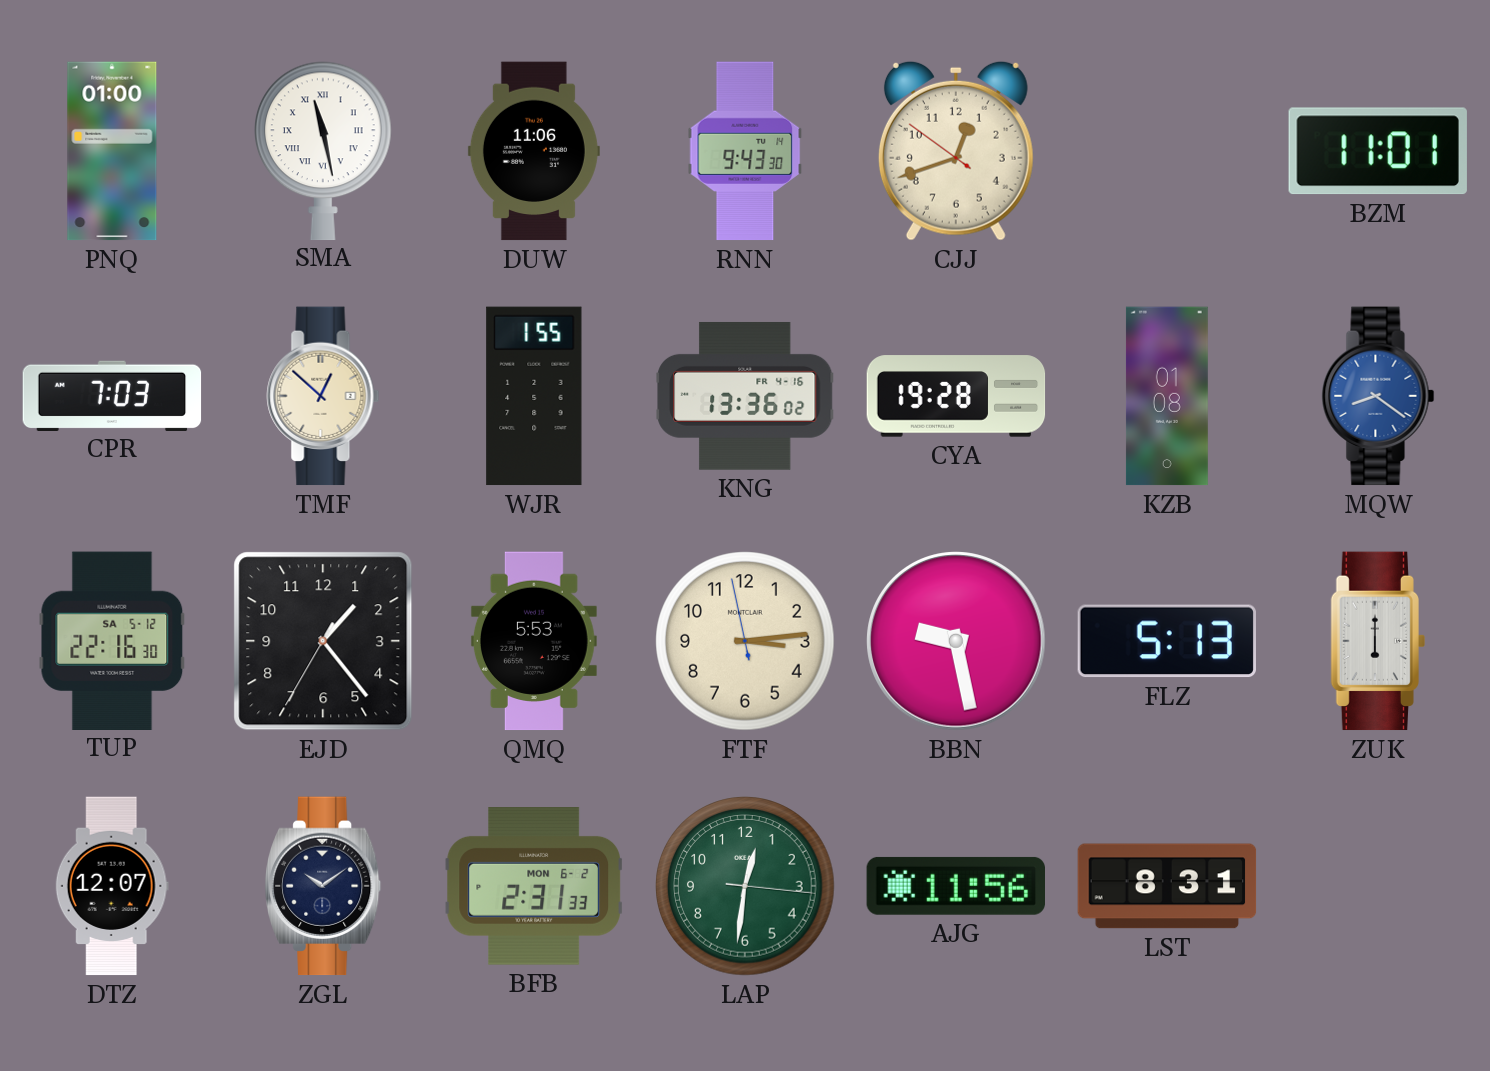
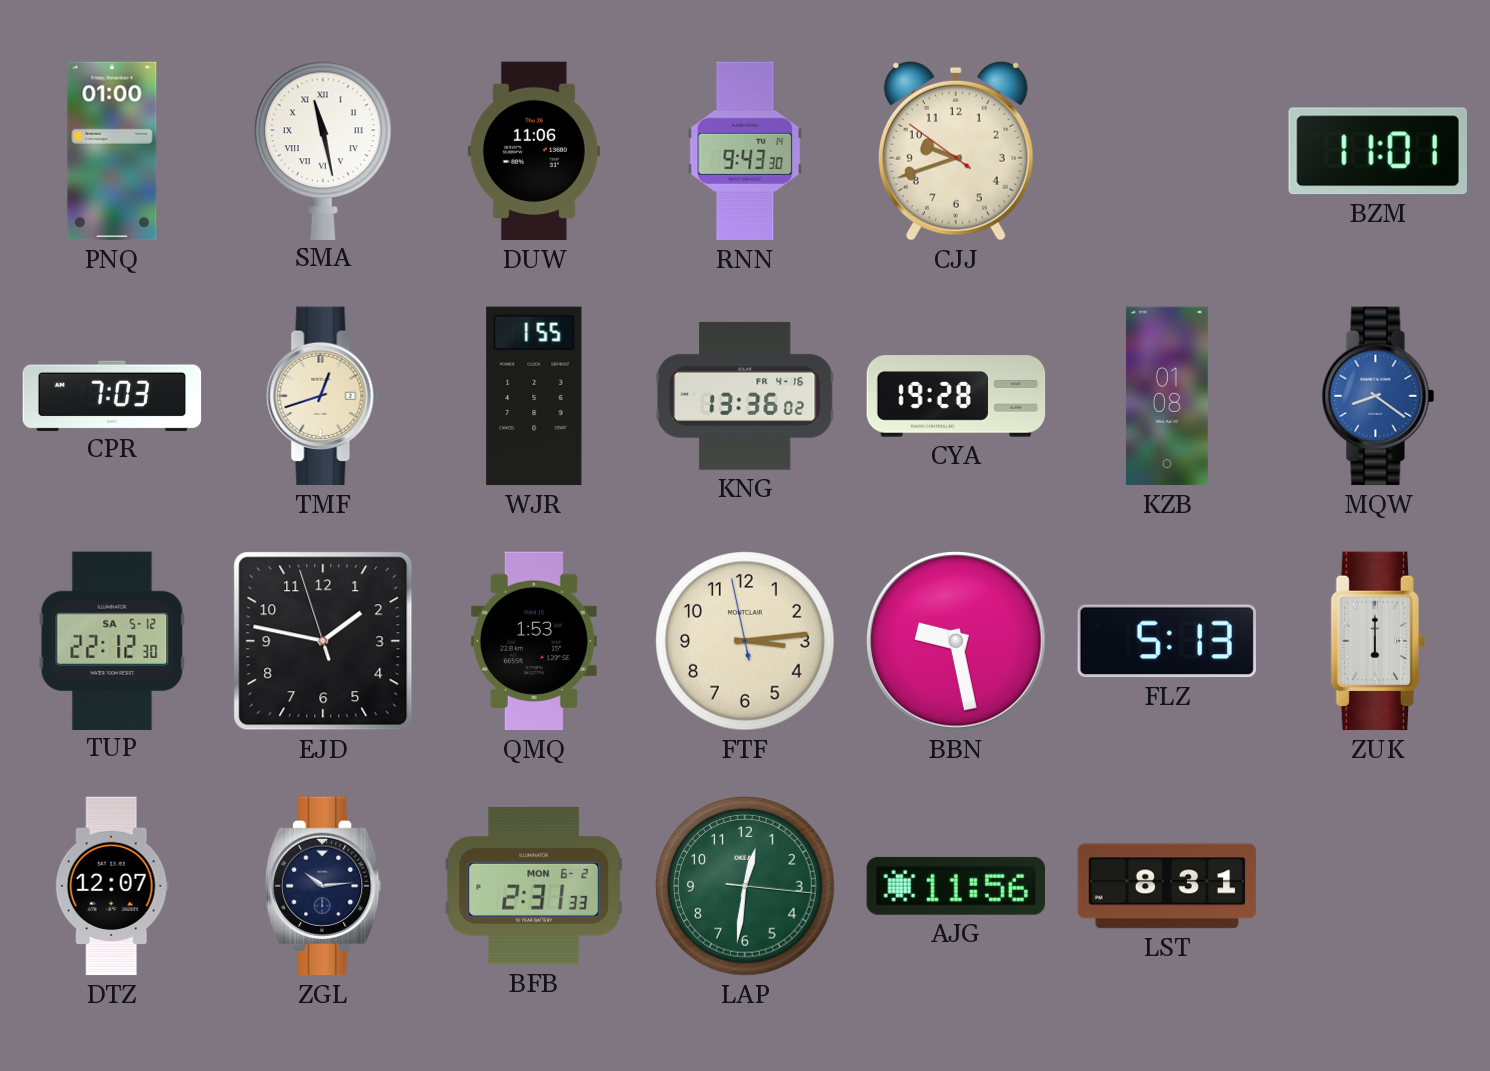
CJJ: 12:41 -> 9:41 (956, 151)
TMF: 12:52 -> 12:42 (323, 396)
TUP: 22:16 -> 22:12 (112, 640)
EJD: 1:23 -> 1:46 (323, 641)
QMQ: 5:53 -> 1:53 (534, 641)
ZGL: 10:09 -> 10:14 (324, 886)
